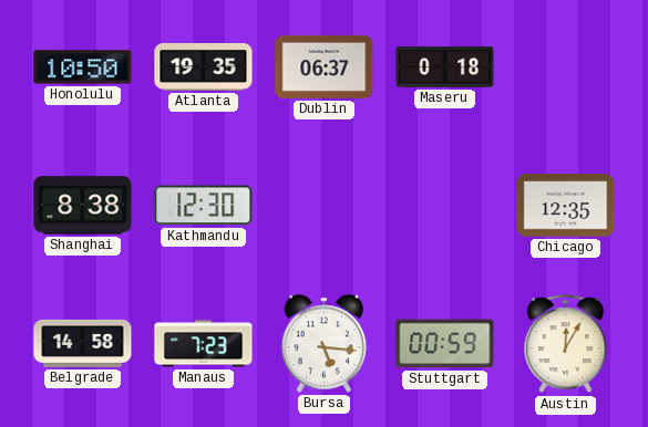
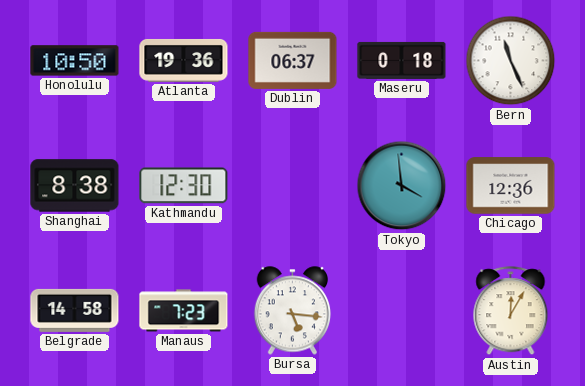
Atlanta: 19:35 -> 19:36 (184, 60)
Bern: none -> 11:26 (511, 61)
Tokyo: none -> 3:59 (402, 186)
Chicago: 12:35 -> 12:36 (511, 186)
Stuttgart: 00:59 -> none (445, 344)
